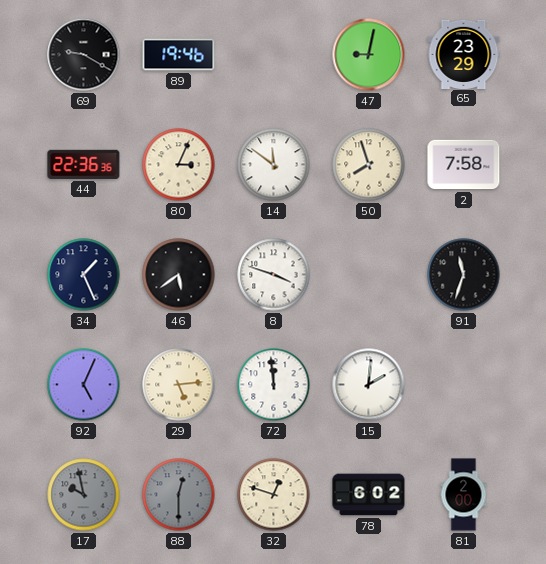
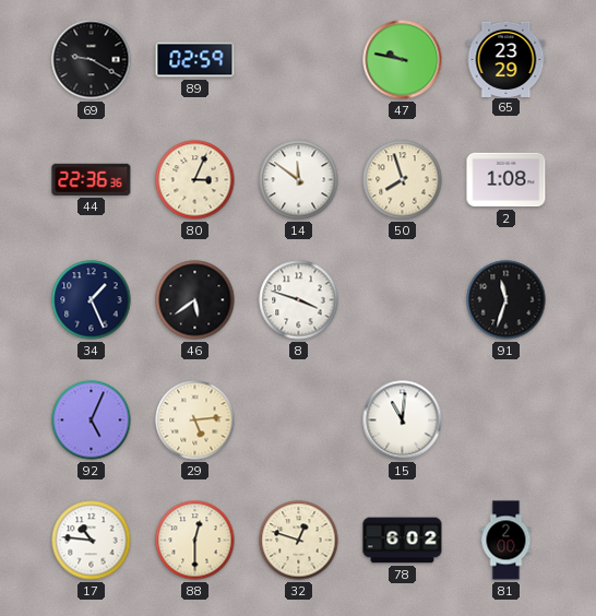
89: 19:46 -> 02:59 (195, 60)
47: 9:02 -> 9:47 (403, 60)
2: 7:58 -> 1:08 (506, 180)
72: 11:59 -> none (274, 385)
15: 2:01 -> 11:01 (403, 420)
17: 9:58 -> 10:46 (92, 541)
17 dial: grey -> white (92, 541)
88 dial: grey -> cream (195, 541)
